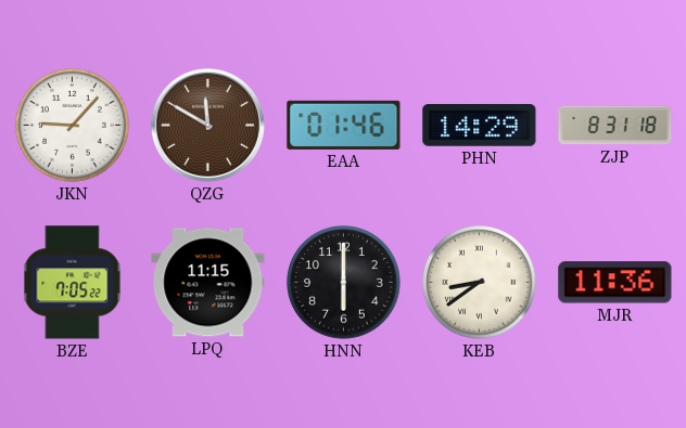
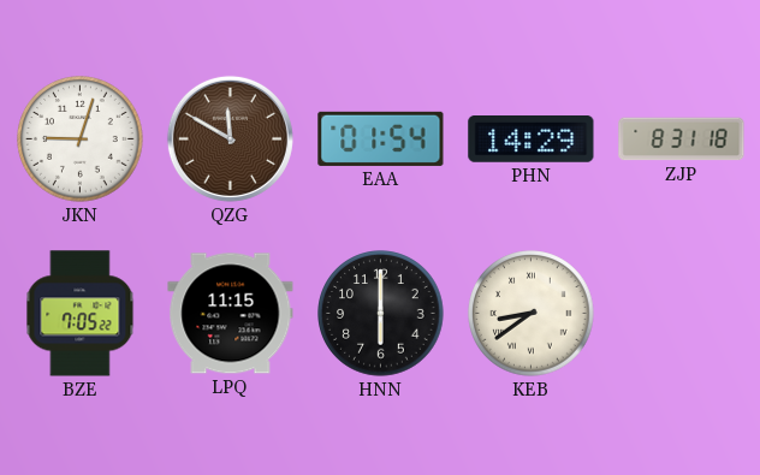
JKN: 9:07 -> 9:03 (81, 139)
EAA: 01:46 -> 01:54 (381, 138)
MJR: 11:36 -> none (615, 283)
